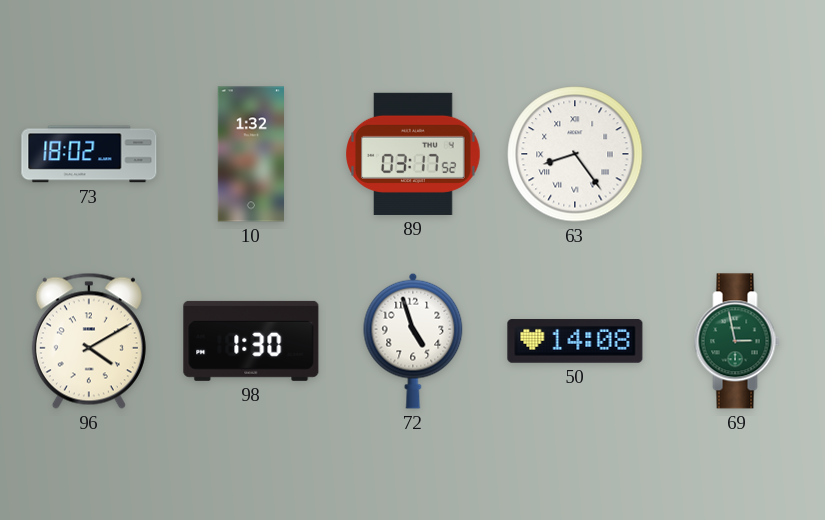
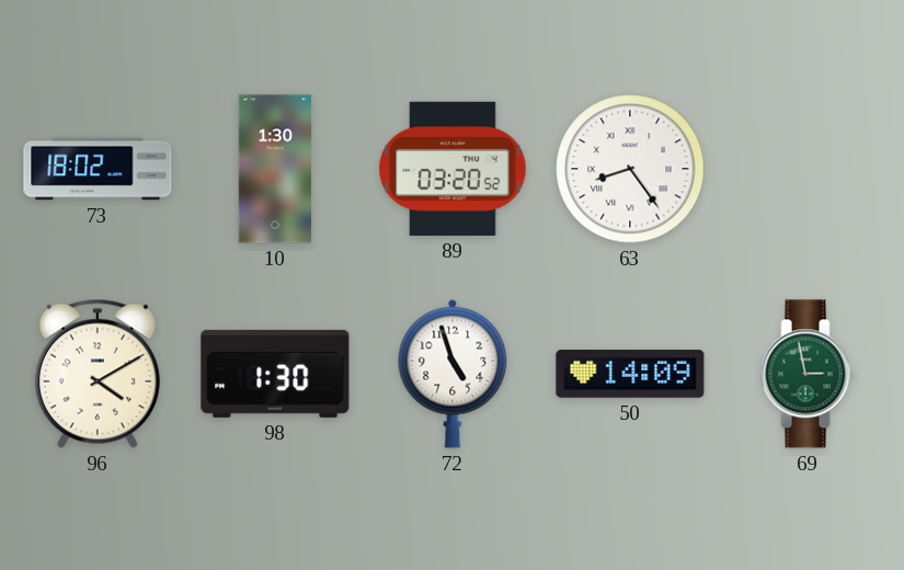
10: 1:32 -> 1:30 (274, 169)
89: 03:17 -> 03:20 (453, 169)
50: 14:08 -> 14:09 (630, 374)
